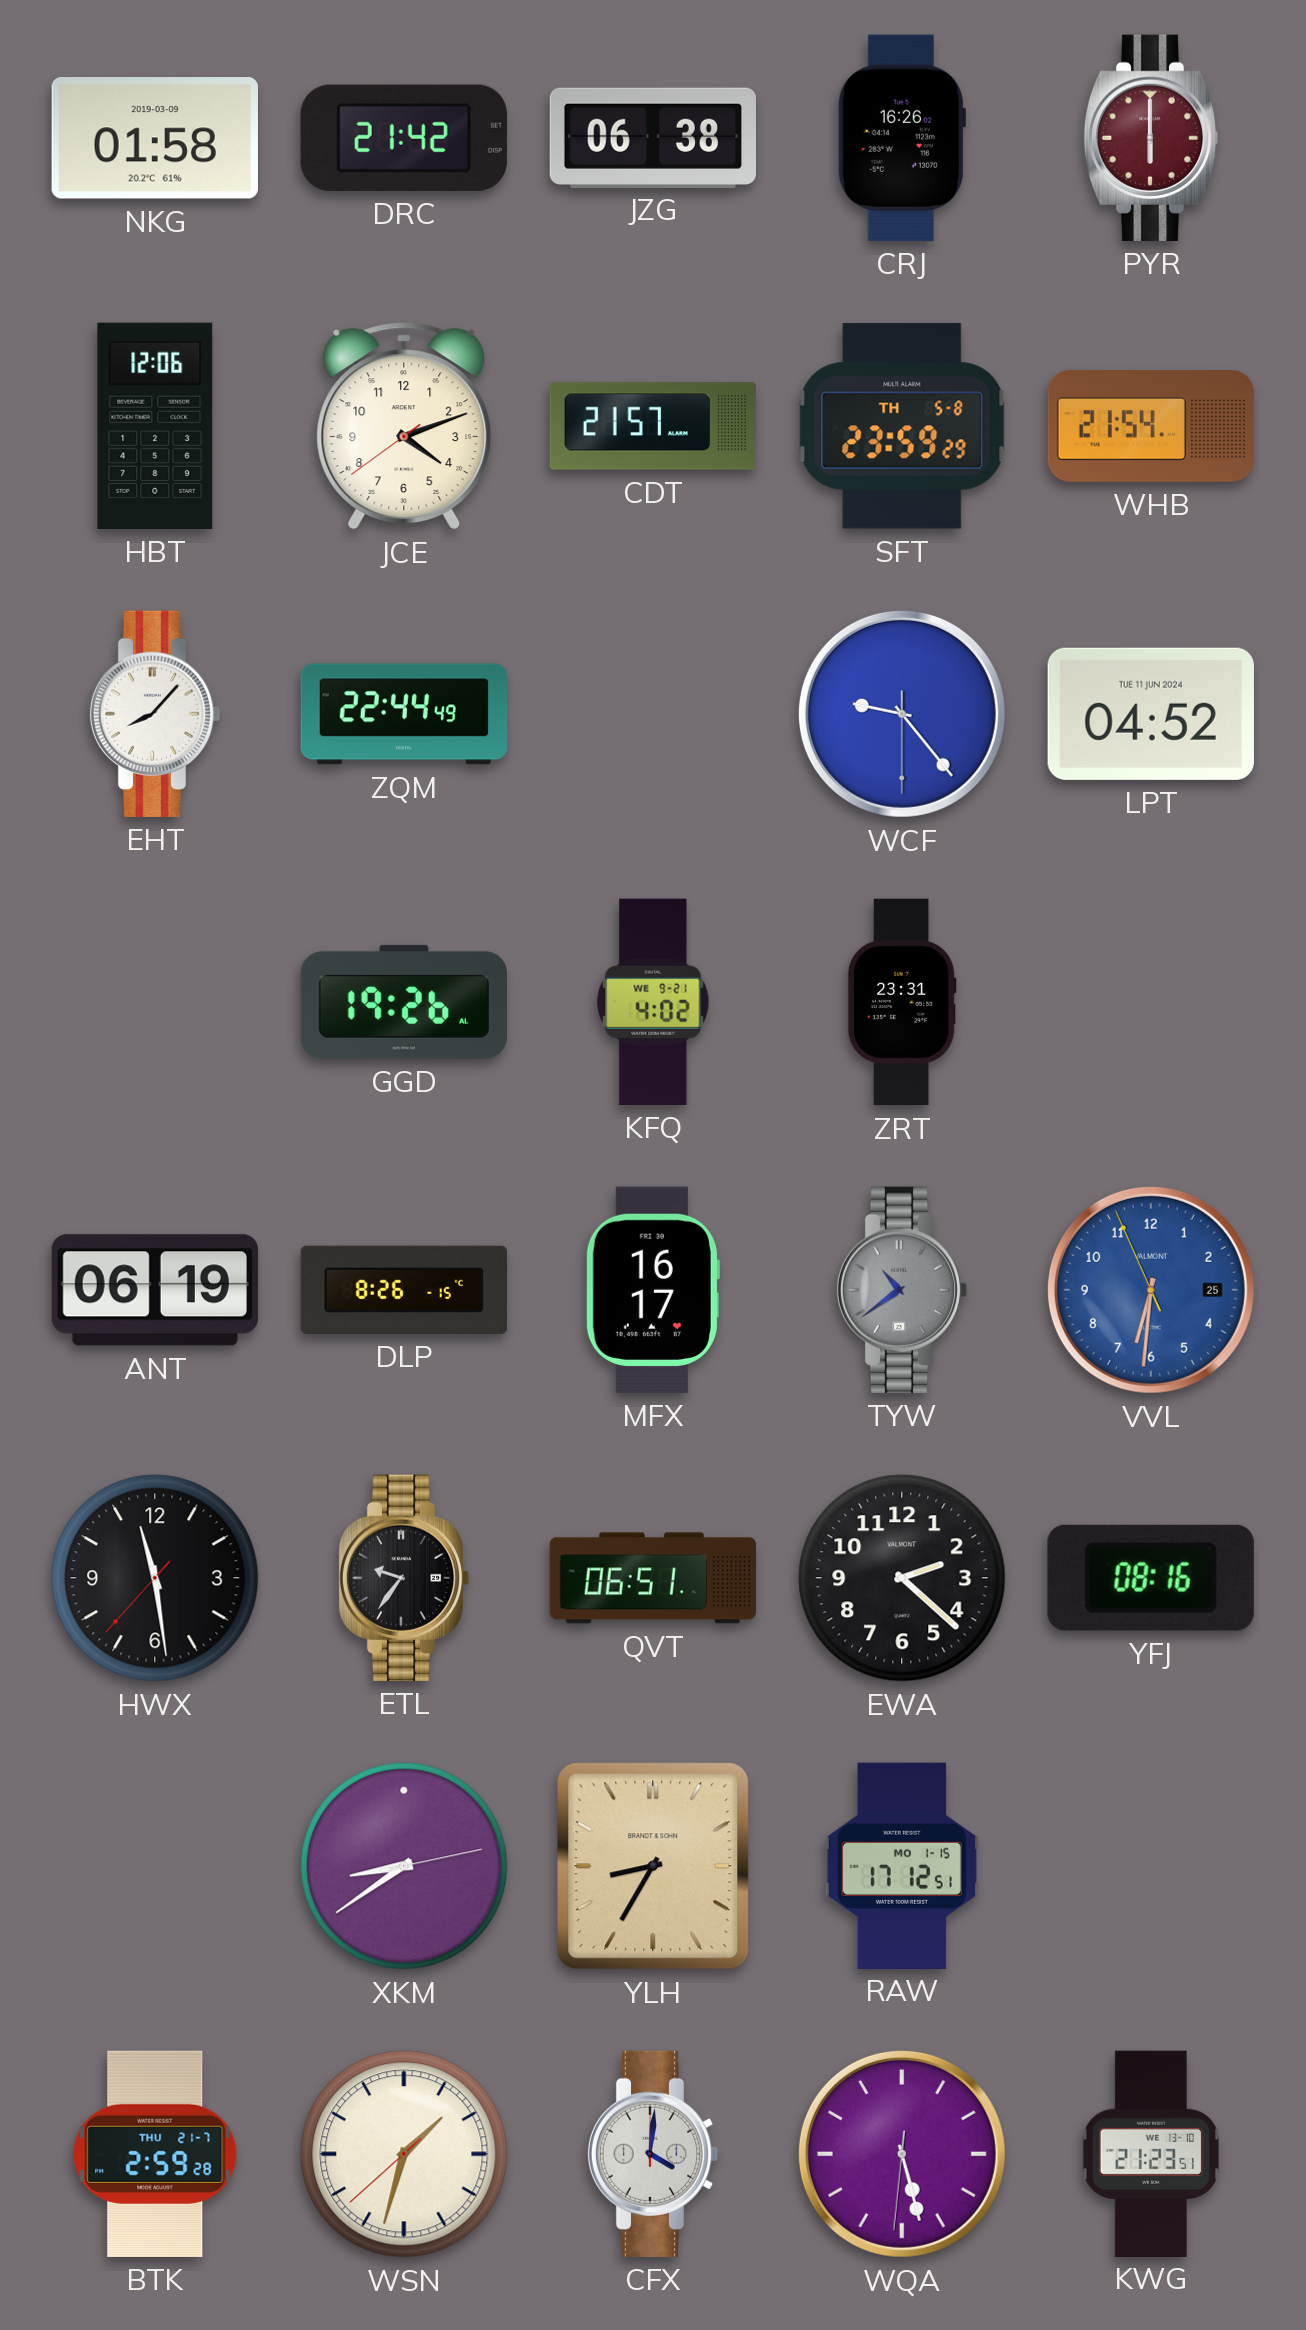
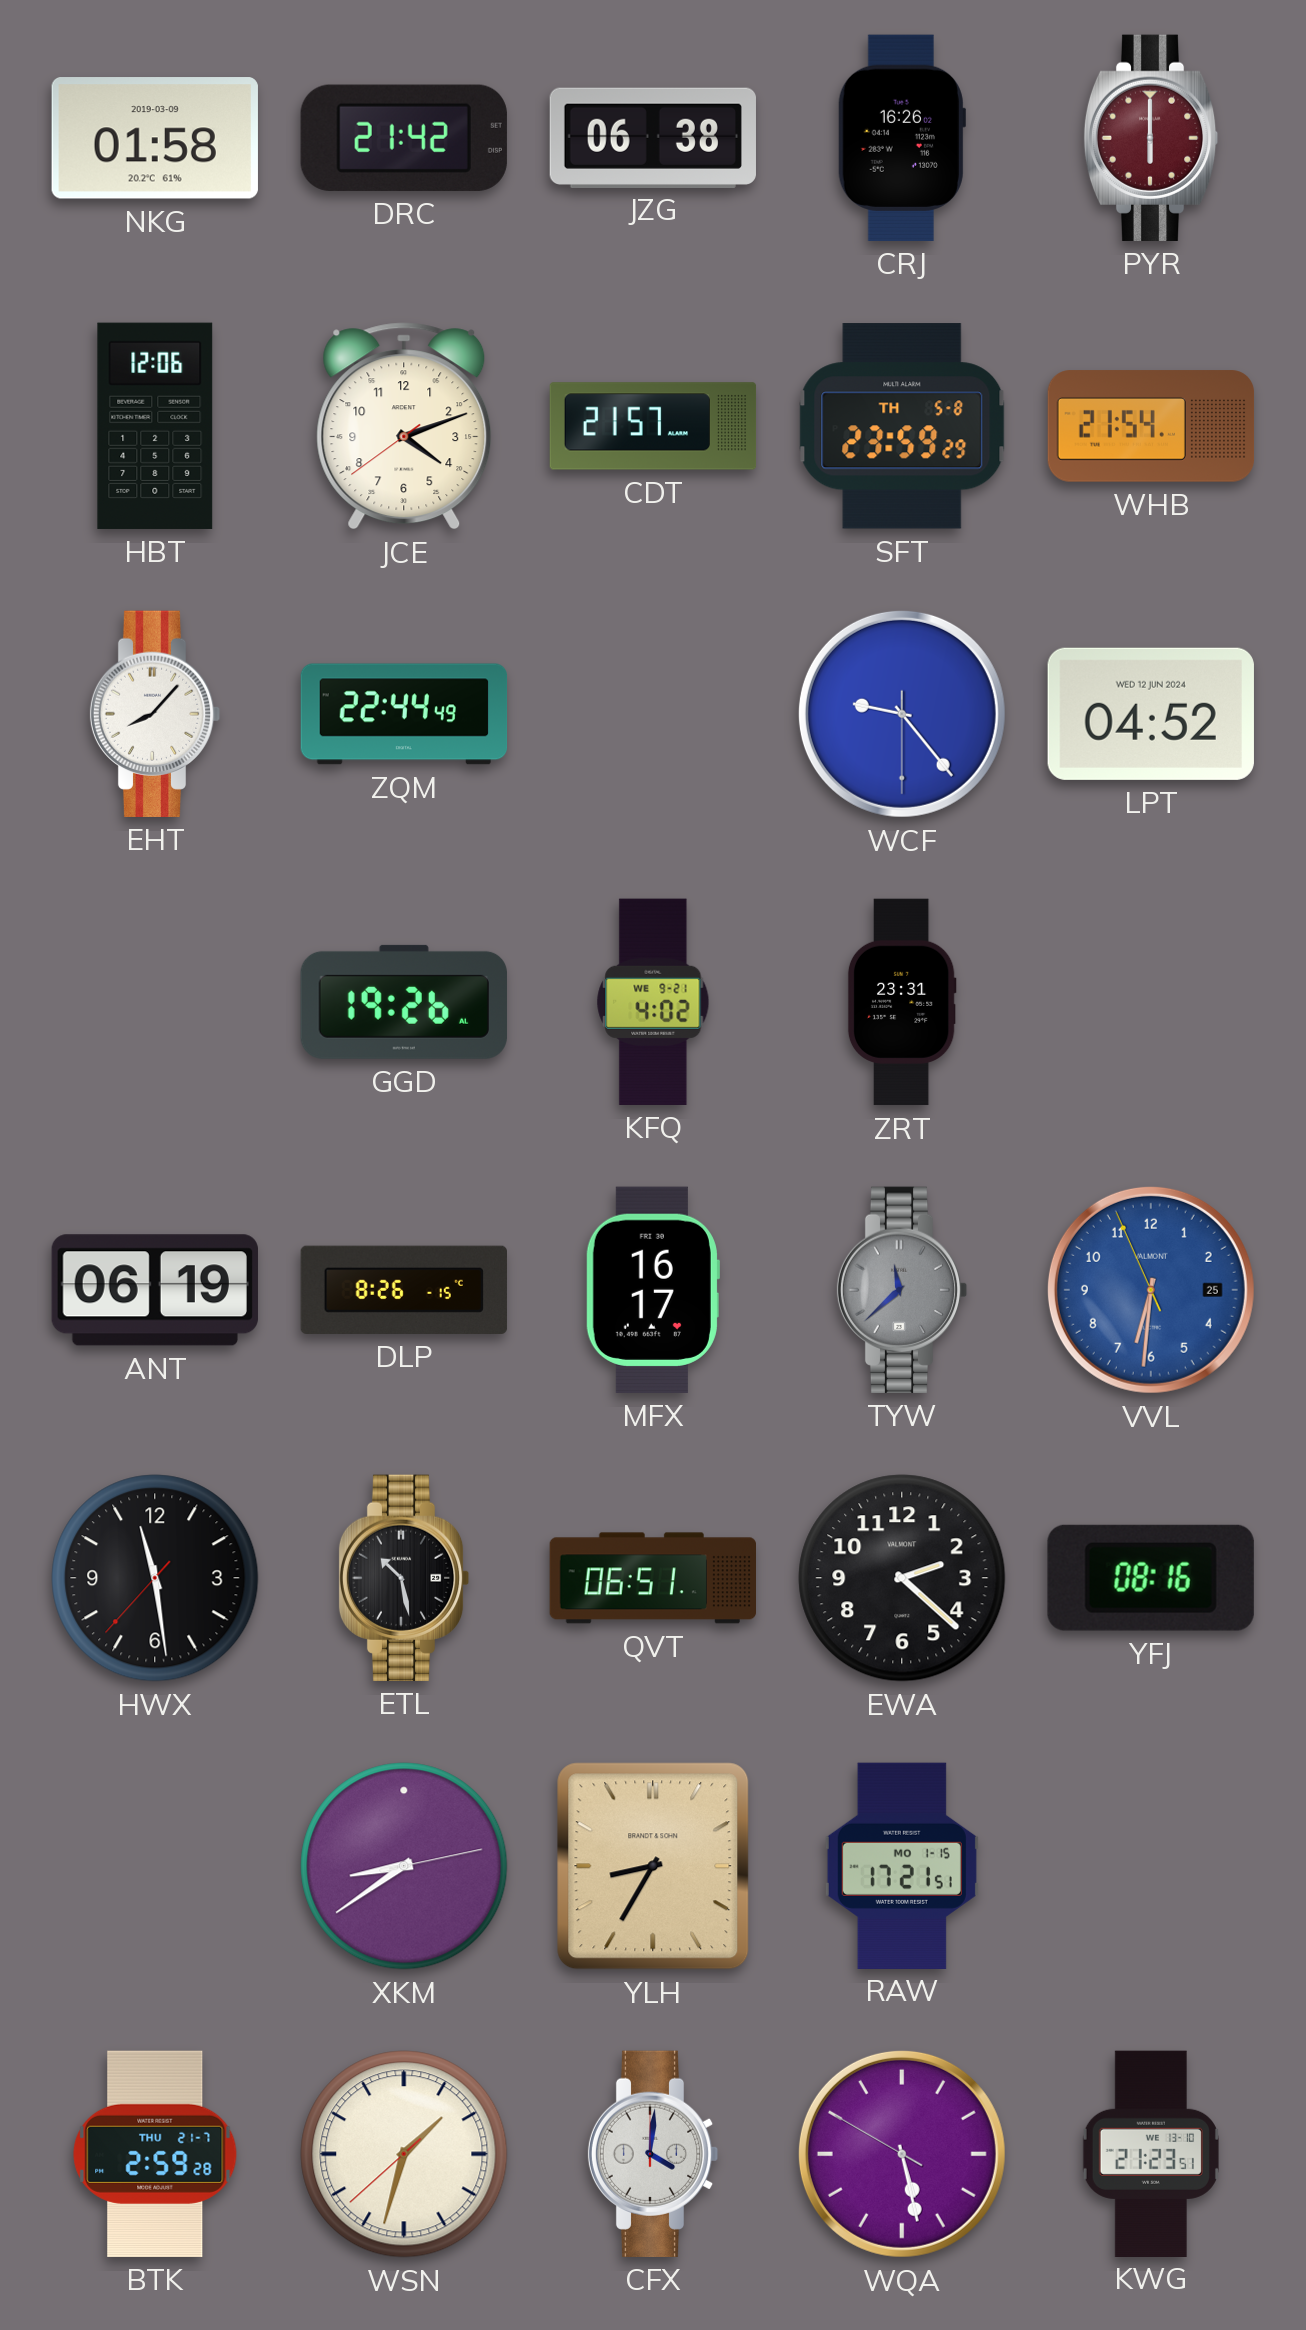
LPT date: TUE 11 JUN 2024 -> WED 12 JUN 2024 (1151, 714)
TYW: 10:39 -> 11:38 (902, 1290)
ETL: 9:36 -> 10:28 (404, 1578)
RAW: 17:12 -> 17:21 (902, 1865)
WQA: 5:27:31 -> 5:27:50 (902, 2154)
